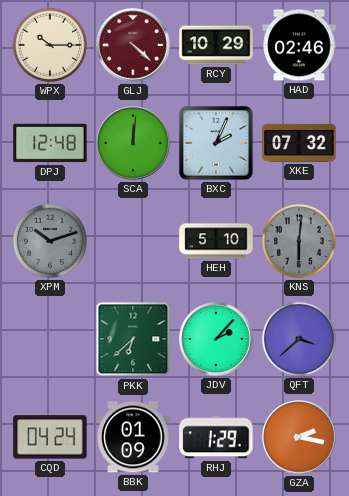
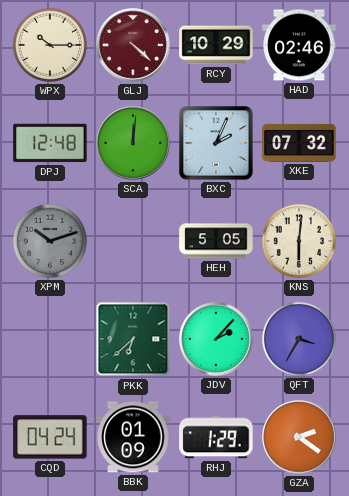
HEH: 5:10 -> 5:05 (216, 241)
KNS dial: grey -> cream (299, 241)
QFT: 3:38 -> 3:35 (299, 339)
GZA: 2:17 -> 2:21 (299, 437)
